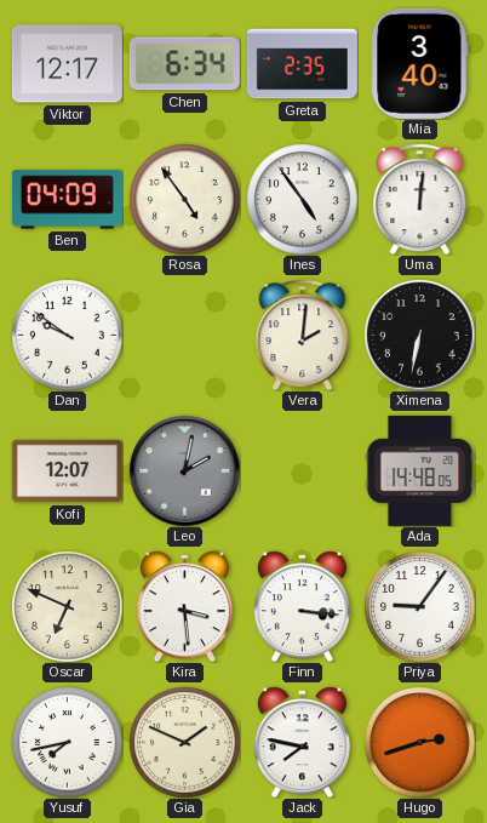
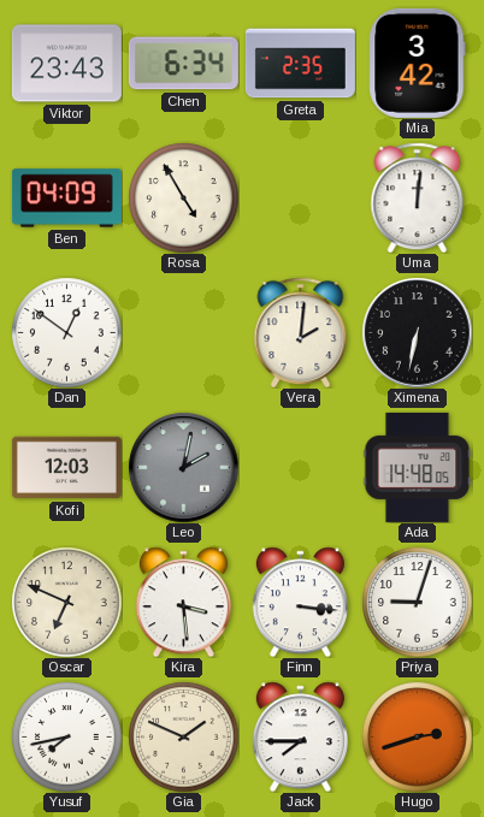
Viktor: 12:17 -> 23:43 (66, 64)
Mia: 3:40 -> 3:42 (418, 63)
Rosa: 4:54 -> 4:55 (183, 197)
Ines: 4:54 -> none (302, 199)
Dan: 9:51 -> 12:51 (66, 332)
Kofi: 12:07 -> 12:03 (66, 468)
Priya: 9:06 -> 9:03 (417, 602)
Jack: 7:47 -> 7:45 (300, 736)
